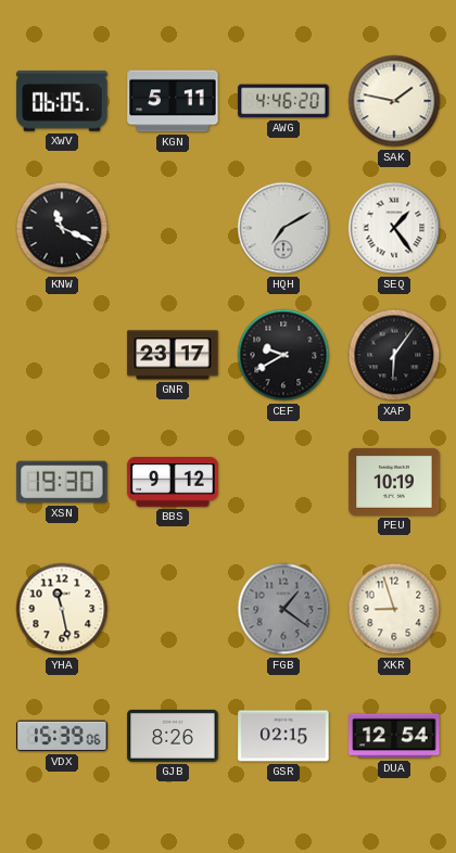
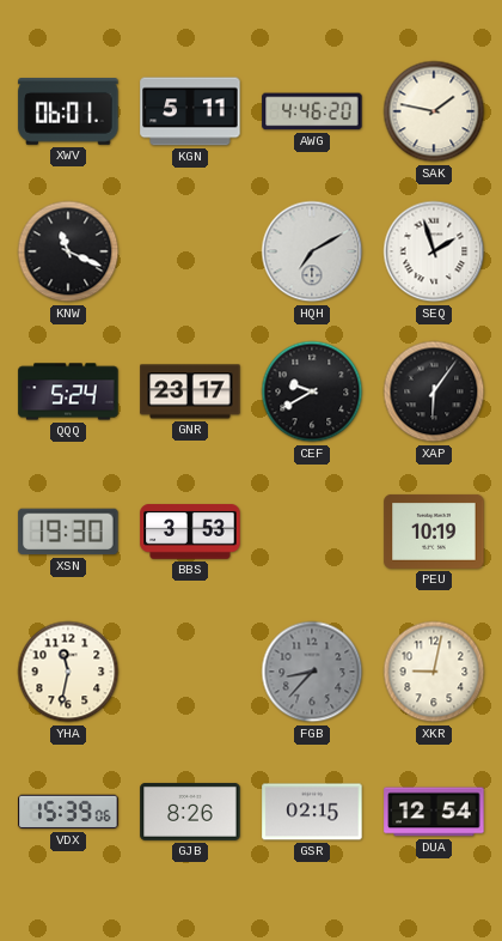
XWV: 06:05 -> 06:01 (68, 113)
SEQ: 1:24 -> 1:57 (434, 251)
QQQ: none -> 5:24 (68, 391)
BBS: 9:12 -> 3:53 (190, 532)
YHA: 11:28 -> 11:32 (68, 672)
FGB: 1:21 -> 8:37 (312, 672)
XKR: 8:57 -> 9:02 (434, 672)
